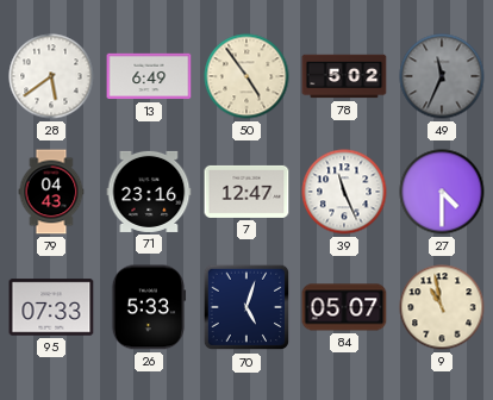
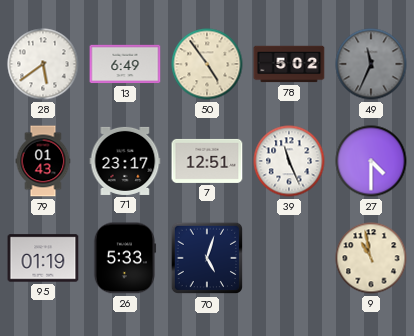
79: 04:43 -> 01:43 (43, 161)
71: 23:16 -> 23:17 (125, 161)
7: 12:47 -> 12:51 (207, 161)
95: 07:33 -> 01:19 (43, 258)
84: 05:07 -> none (344, 307)
